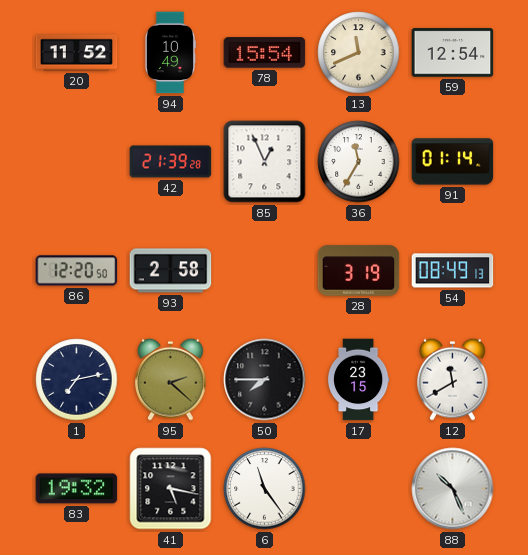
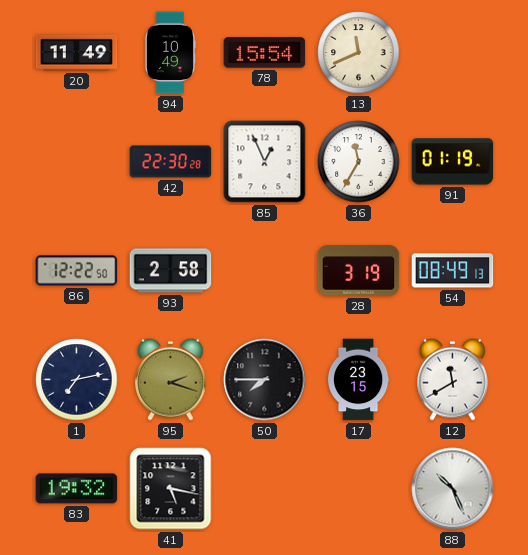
20: 11:52 -> 11:49 (77, 53)
59: 12:54 -> none (453, 53)
42: 21:39 -> 22:30 (171, 162)
91: 01:14 -> 01:19 (453, 162)
86: 12:20 -> 12:22 (77, 271)
95: 2:22 -> 2:18 (171, 379)
6: 11:24 -> none (265, 489)
